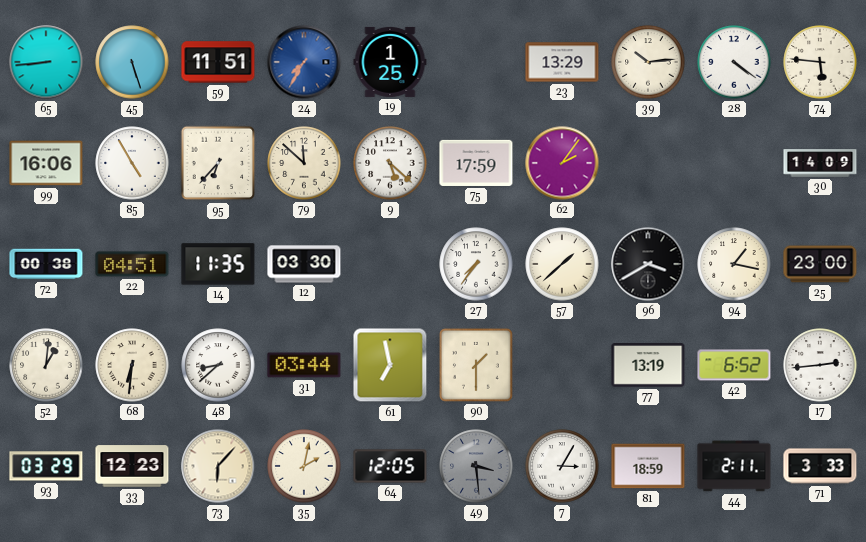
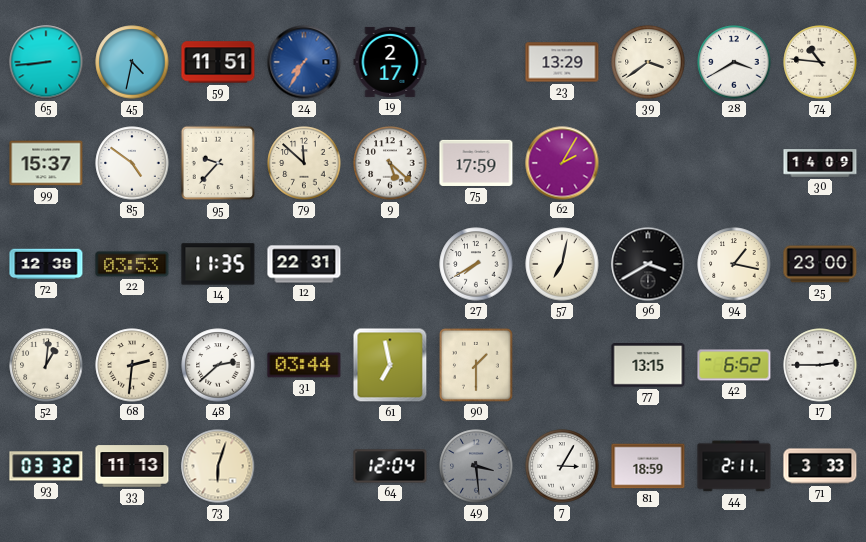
45: 5:27 -> 4:32 (132, 62)
19: 1:25 -> 2:17 (390, 62)
39: 10:14 -> 3:39 (648, 62)
28: 4:21 -> 3:40 (734, 62)
74: 5:46 -> 10:46 (820, 62)
99: 16:06 -> 15:37 (46, 163)
85: 4:55 -> 4:51 (132, 163)
95: 6:37 -> 9:37 (218, 163)
62: 2:06 -> 2:05 (562, 163)
72: 00:38 -> 12:38 (46, 264)
22: 04:51 -> 03:53 (132, 264)
12: 03:30 -> 22:31 (304, 264)
27: 7:36 -> 7:40 (476, 264)
57: 1:38 -> 7:02 (562, 264)
68: 6:31 -> 2:31 (132, 365)
48: 8:38 -> 2:38 (218, 365)
77: 13:19 -> 13:15 (648, 366)
17: 2:44 -> 2:45 (820, 365)
93: 03:29 -> 03:32 (46, 466)
33: 12:23 -> 11:13 (132, 466)
73: 6:07 -> 6:03 (218, 466)
35: 2:02 -> none (304, 466)
64: 12:05 -> 12:04 (390, 466)
